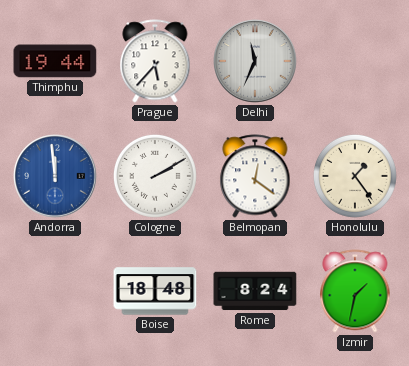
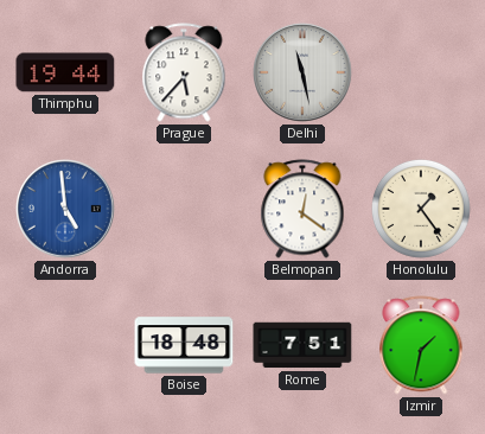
Delhi: 11:34 -> 11:28 (302, 72)
Andorra: 11:59 -> 4:59 (65, 209)
Cologne: 2:10 -> none (155, 176)
Rome: 8:24 -> 7:51 (302, 345)
